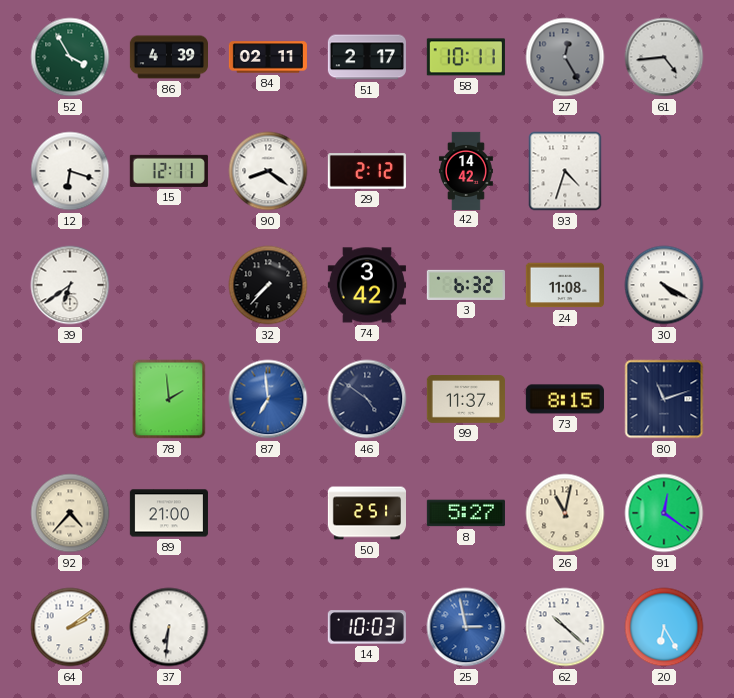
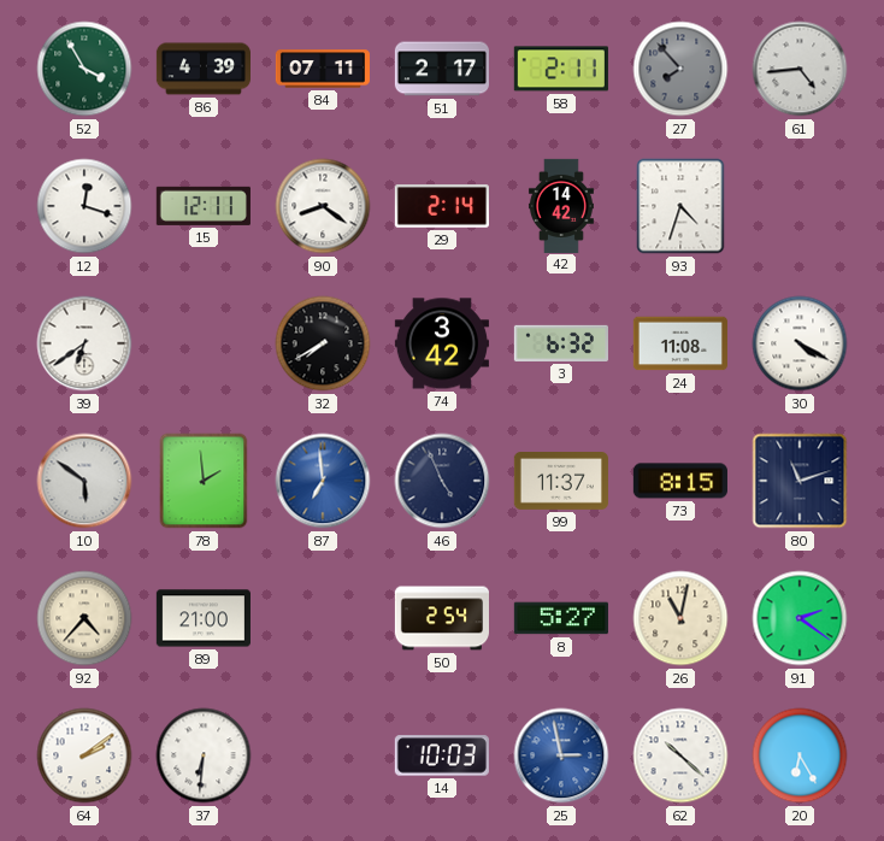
84: 02:11 -> 07:11 (323, 69)
58: 10:11 -> 2:11 (561, 69)
27: 12:25 -> 7:53 (680, 69)
12: 6:18 -> 12:18 (84, 206)
29: 2:12 -> 2:14 (442, 206)
32: 7:37 -> 7:40 (323, 343)
10: none -> 5:51 (84, 481)
46: 4:51 -> 4:56 (442, 481)
50: 2:51 -> 2:54 (441, 618)
91: 12:21 -> 2:21 (800, 618)
